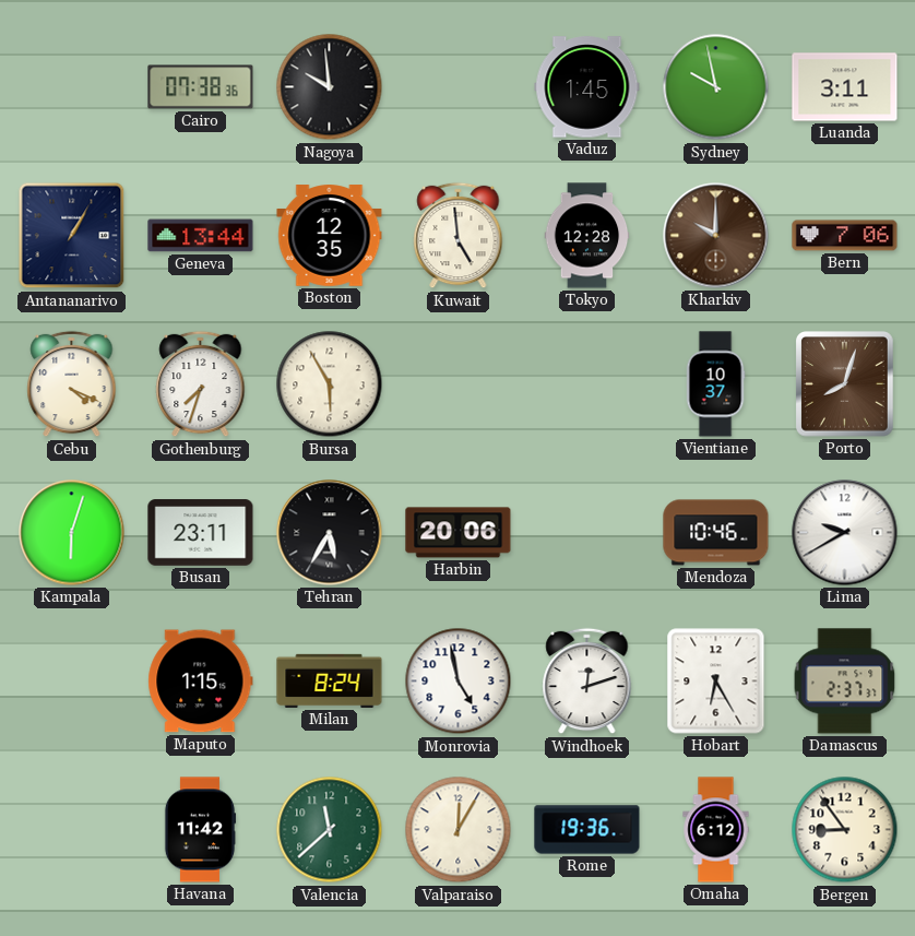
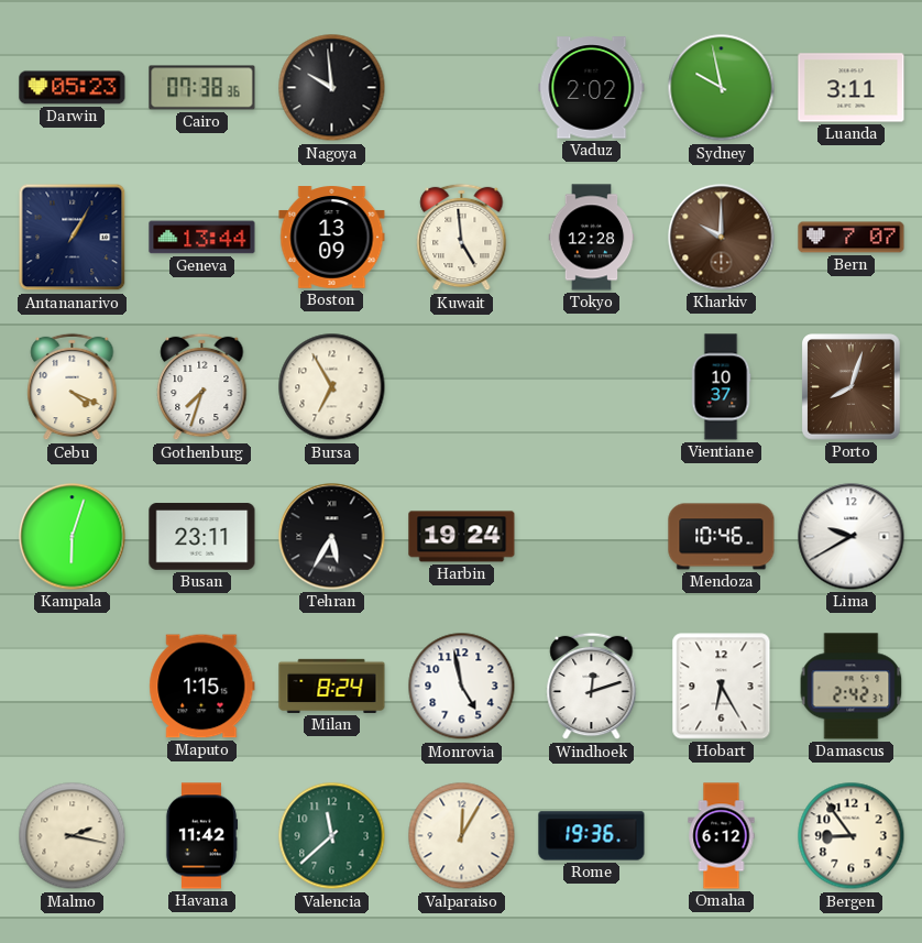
Darwin: none -> 05:23 (73, 88)
Vaduz: 1:45 -> 2:02 (592, 88)
Boston: 12:35 -> 13:09 (332, 238)
Bern: 7:06 -> 7:07 (852, 238)
Bursa: 5:55 -> 6:55 (332, 387)
Harbin: 20:06 -> 19:24 (462, 537)
Damascus: 2:37 -> 2:42 (852, 687)
Malmo: none -> 2:17 (73, 836)
